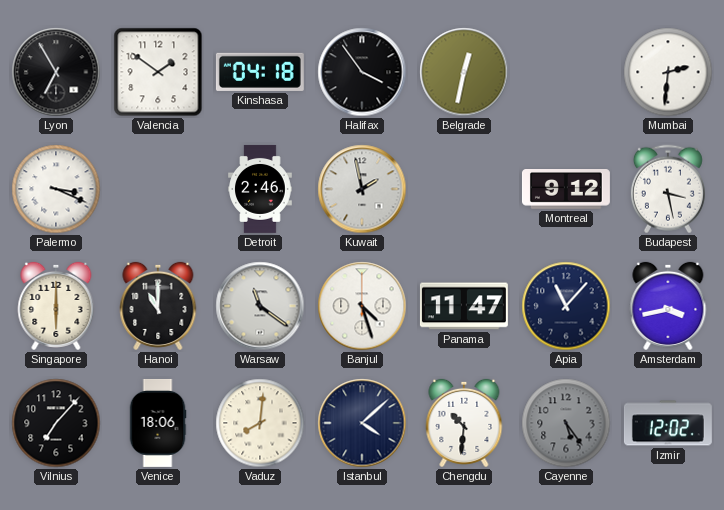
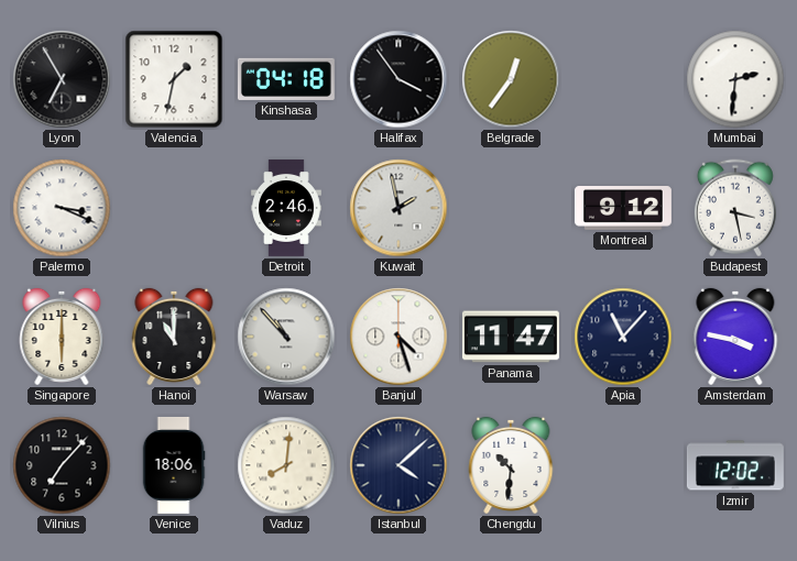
Valencia: 1:51 -> 1:32 (174, 79)
Belgrade: 12:32 -> 12:36 (511, 79)
Warsaw: 11:21 -> 10:53 (286, 337)
Amsterdam: 3:43 -> 3:47 (735, 337)
Cayenne: 5:24 -> none (566, 423)
